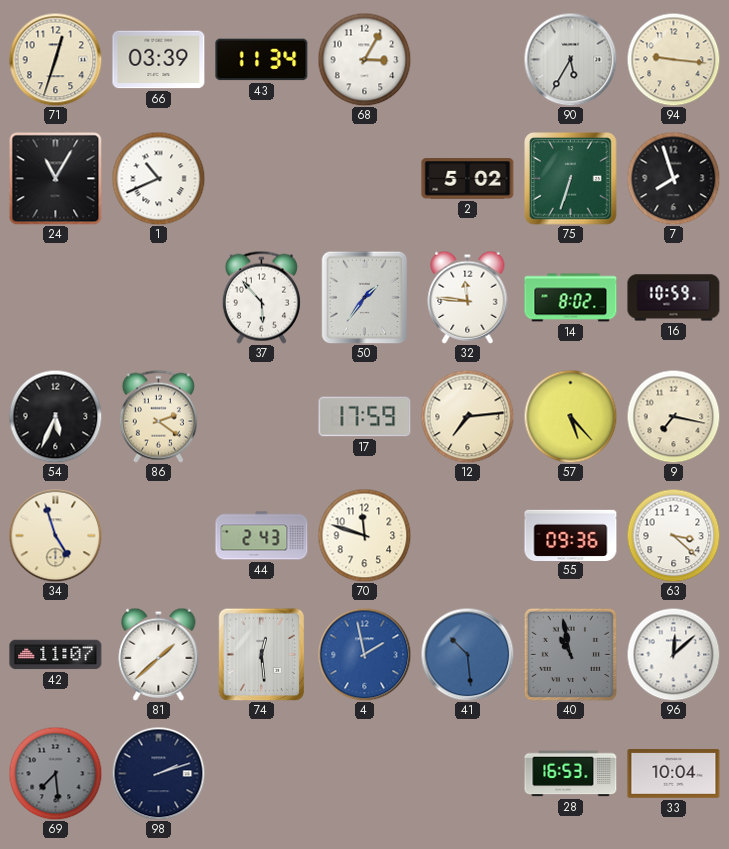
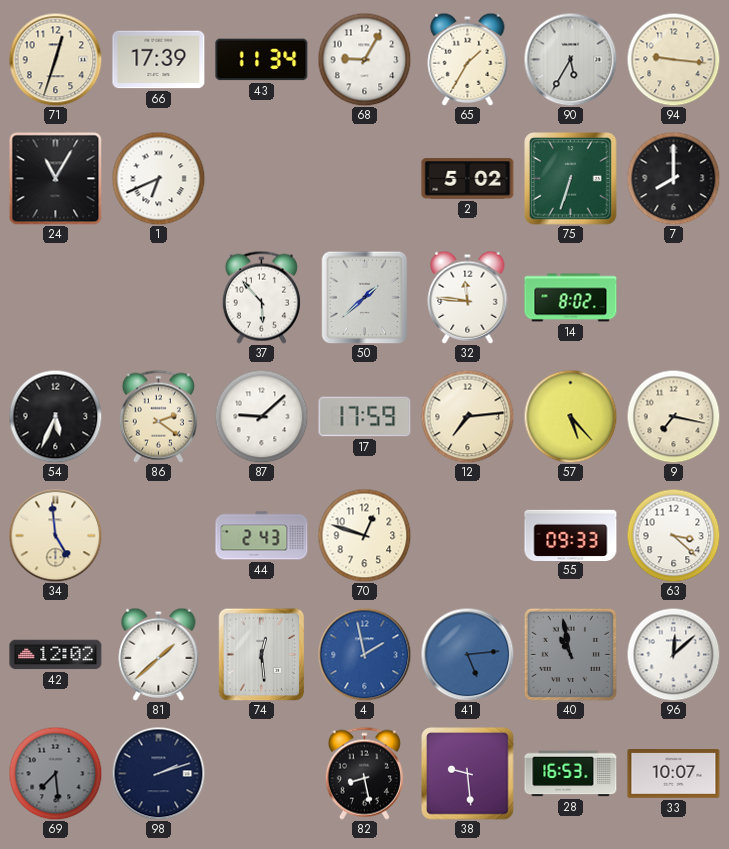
66: 03:39 -> 17:39 (159, 60)
68: 3:05 -> 9:05 (364, 59)
65: none -> 1:35 (468, 59)
1: 10:41 -> 6:41 (158, 178)
7: 7:57 -> 8:00 (673, 178)
50: 1:36 -> 1:38 (365, 297)
16: 10:59 -> none (674, 298)
87: none -> 9:08 (261, 416)
34: 4:57 -> 4:59 (55, 535)
70: 11:48 -> 12:48 (364, 535)
55: 09:36 -> 09:33 (571, 535)
42: 11:07 -> 12:02 (56, 655)
41: 10:29 -> 5:14 (467, 654)
82: none -> 8:28 (364, 773)
38: none -> 9:29 (468, 774)
33: 10:04 -> 10:07 (674, 774)
